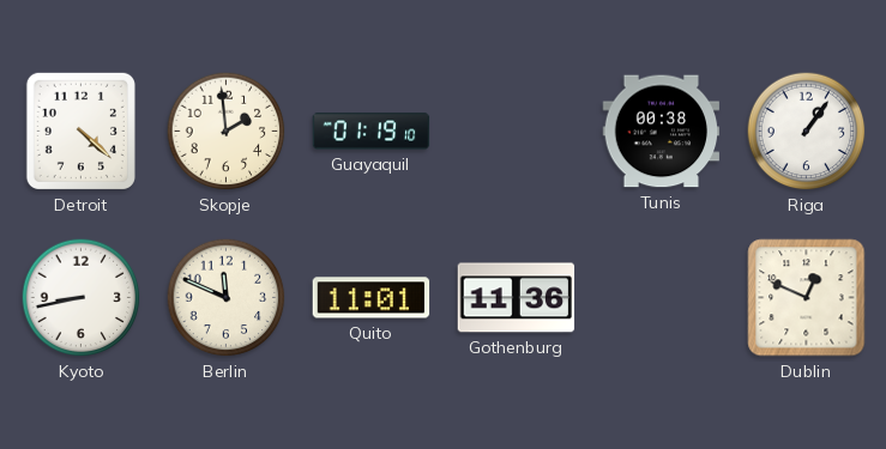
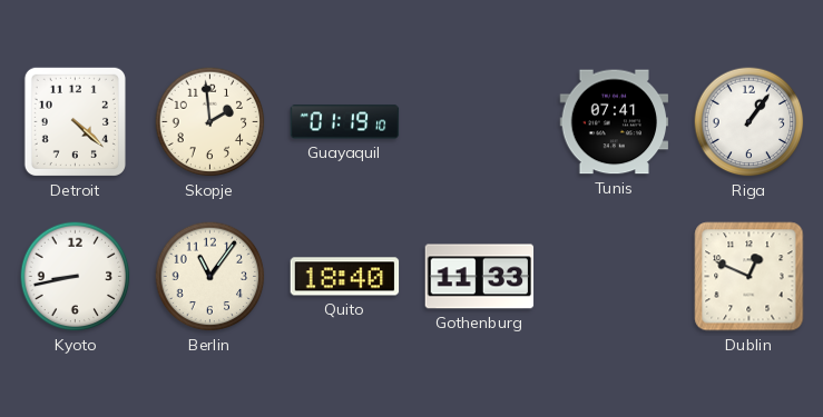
Tunis: 00:38 -> 07:41 (615, 122)
Berlin: 11:49 -> 11:06 (210, 277)
Quito: 11:01 -> 18:40 (345, 277)
Gothenburg: 11:36 -> 11:33 (480, 277)
